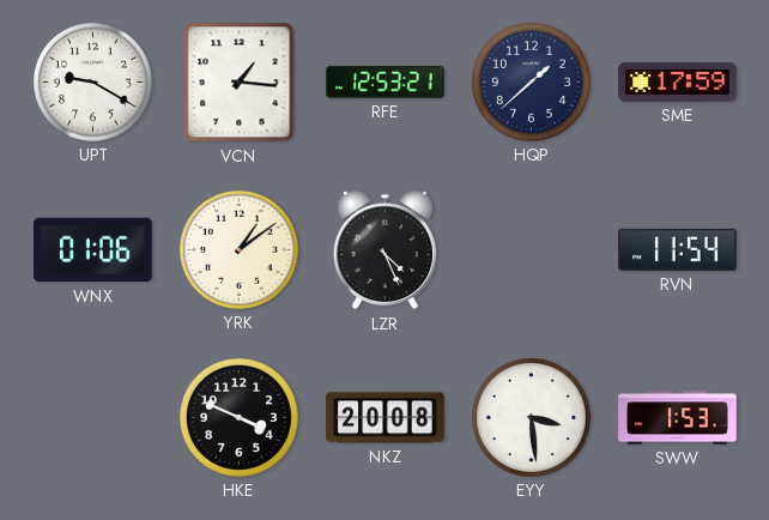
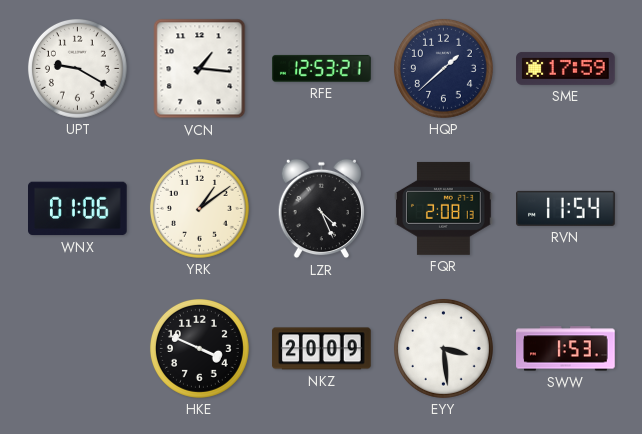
FQR: none -> 2:08 (444, 208)
NKZ: 20:08 -> 20:09 (322, 349)
